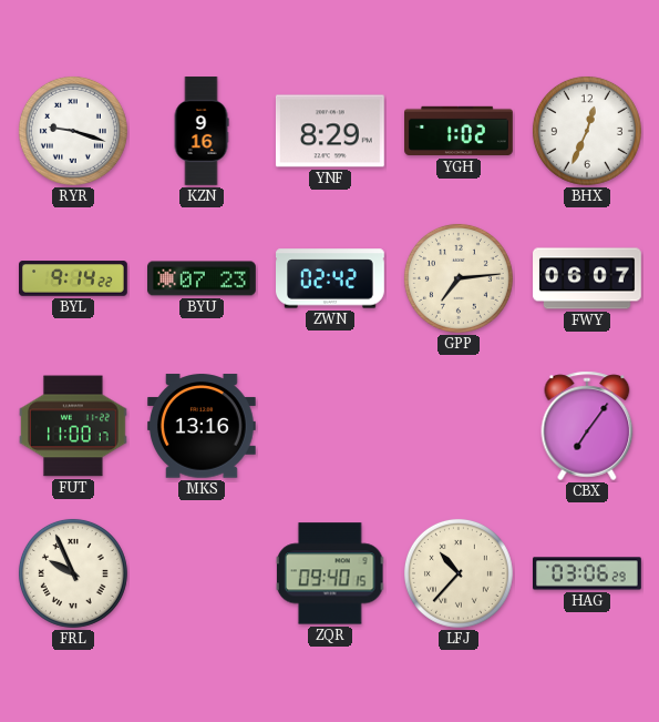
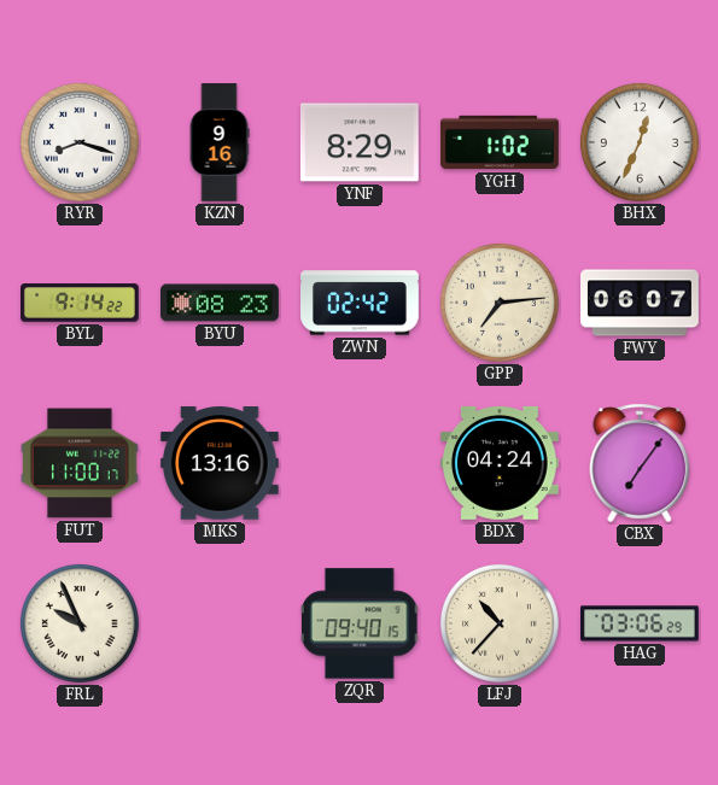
RYR: 9:18 -> 8:18 (80, 142)
BYU: 07:23 -> 08:23 (221, 303)
BDX: none -> 04:24 (500, 463)
